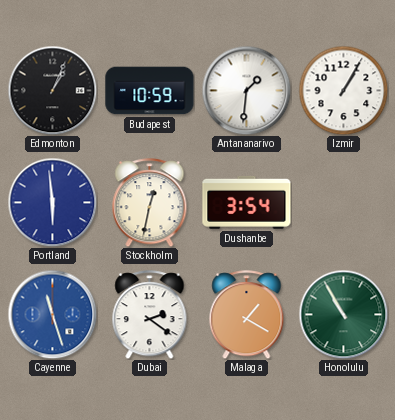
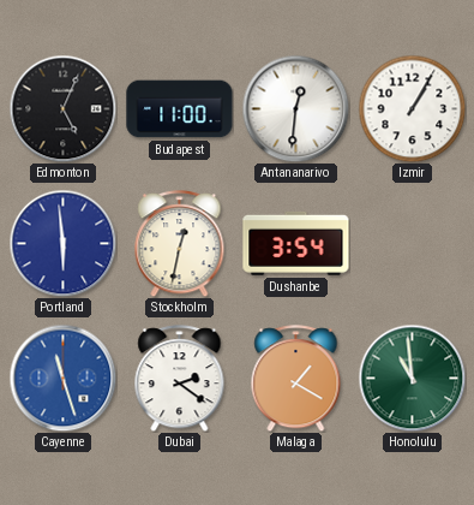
Edmonton: 1:04 -> 5:04 (62, 108)
Budapest: 10:59 -> 11:00 (180, 109)
Antananarivo: 1:31 -> 12:31 (295, 108)
Honolulu: 10:55 -> 10:59 (412, 378)
